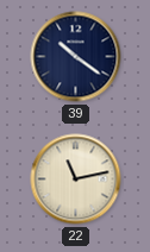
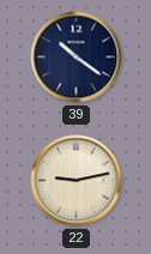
22: 11:13 -> 9:13 (77, 181)
